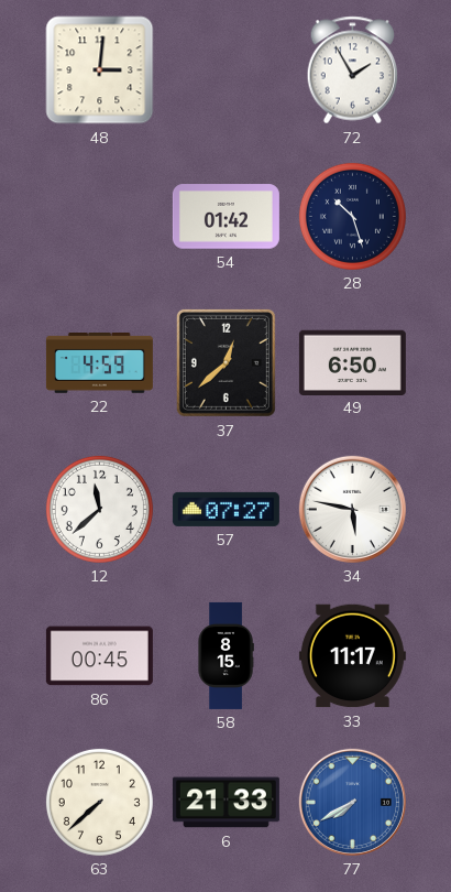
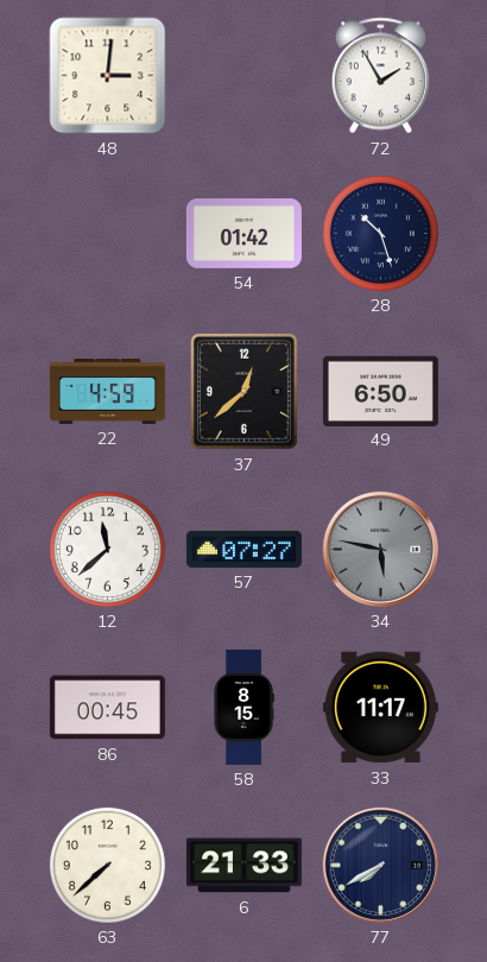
34 dial: white -> grey (380, 549)
77 dial: blue -> navy (380, 865)
